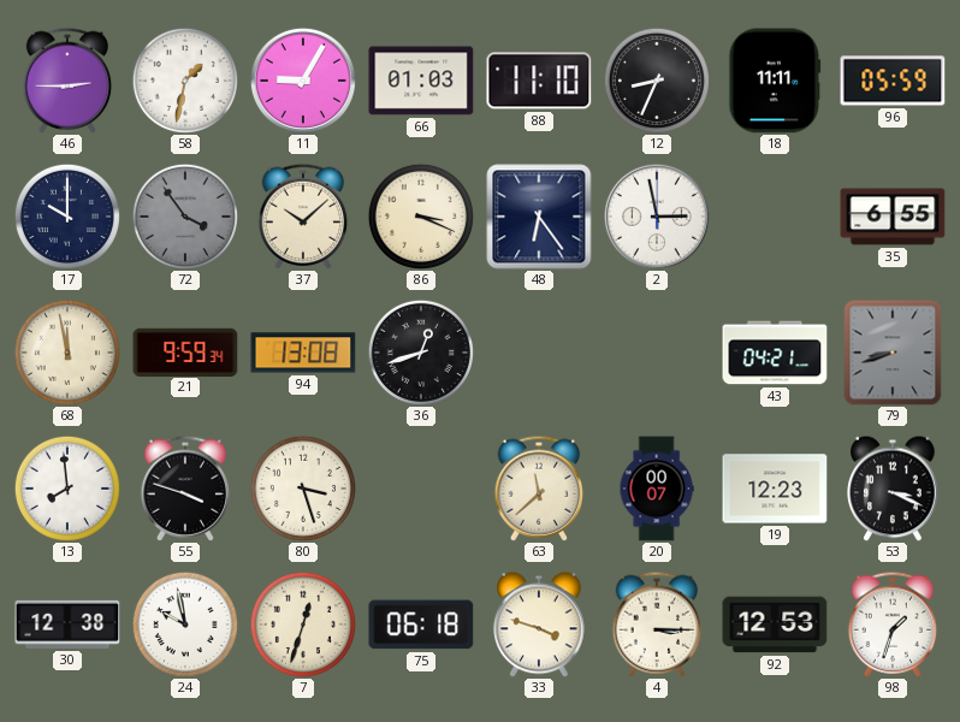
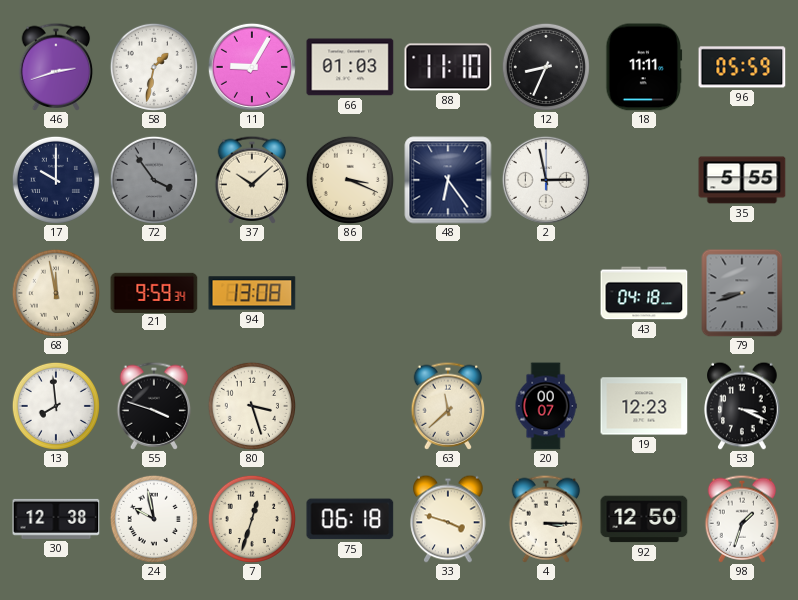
46: 2:45 -> 2:42 (56, 67)
35: 6:55 -> 5:55 (742, 180)
36: 12:42 -> none (421, 353)
43: 04:21 -> 04:18 (644, 293)
92: 12:53 -> 12:50 (644, 519)
